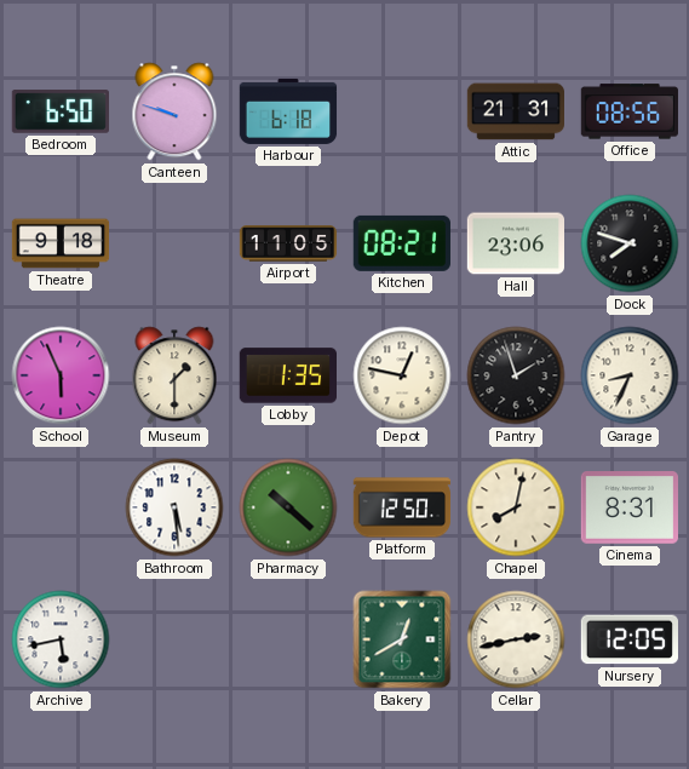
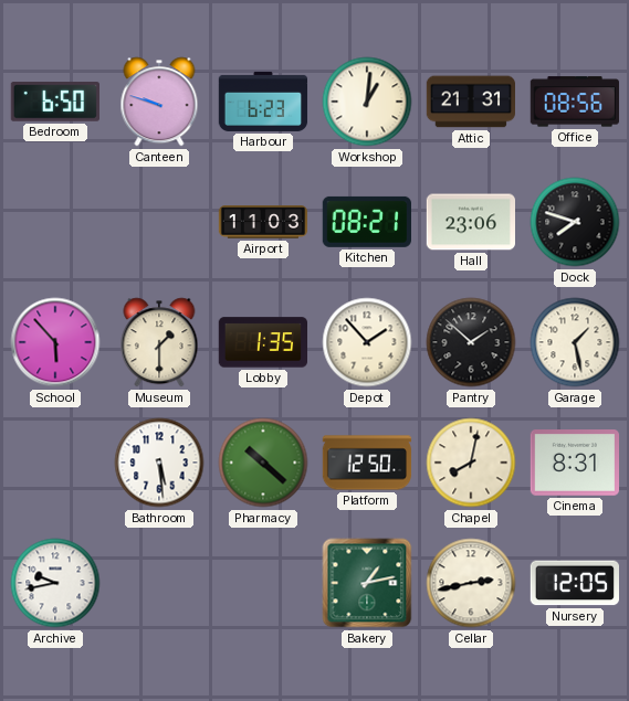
Harbour: 6:18 -> 6:23 (263, 102)
Workshop: none -> 1:01 (367, 102)
Theatre: 9:18 -> none (61, 243)
Airport: 11:05 -> 11:03 (263, 222)
School: 5:56 -> 5:53 (55, 342)
Depot: 12:47 -> 1:53 (367, 342)
Pantry: 1:57 -> 1:52 (471, 342)
Garage: 8:34 -> 1:28 (575, 342)
Archive: 5:43 -> 9:43 (55, 583)
Bakery: 12:40 -> 1:13 (367, 583)
